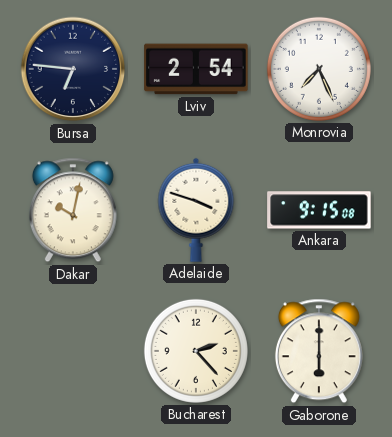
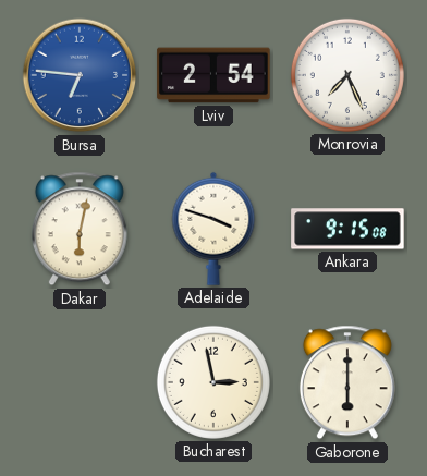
Bursa dial: navy -> blue (80, 75)
Dakar: 10:02 -> 6:02 (80, 229)
Bucharest: 2:23 -> 2:58 (213, 382)
